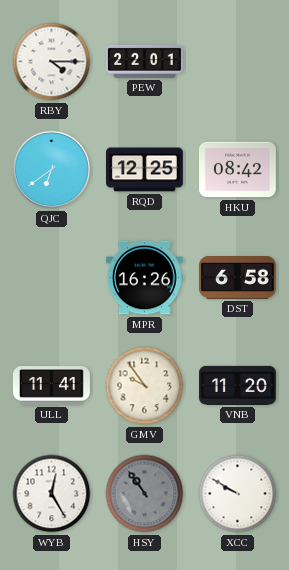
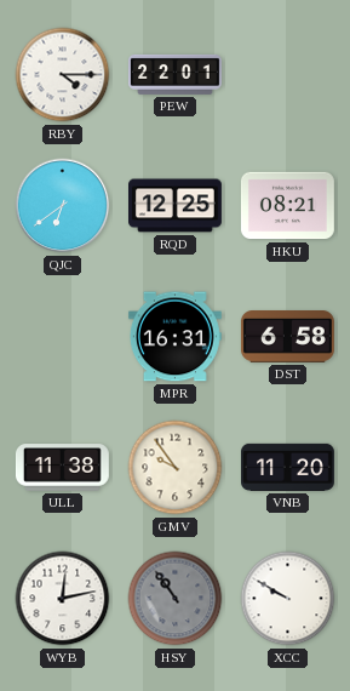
HKU: 08:42 -> 08:21 (287, 206)
MPR: 16:26 -> 16:31 (174, 337)
ULL: 11:41 -> 11:38 (62, 468)
WYB: 12:25 -> 12:13 (63, 599)
